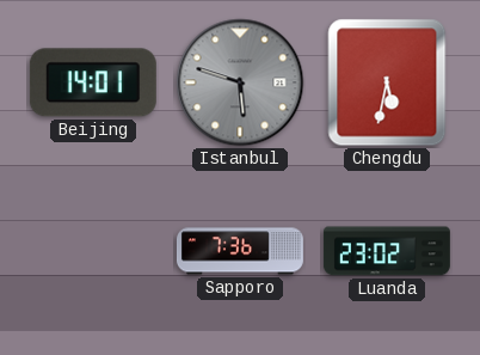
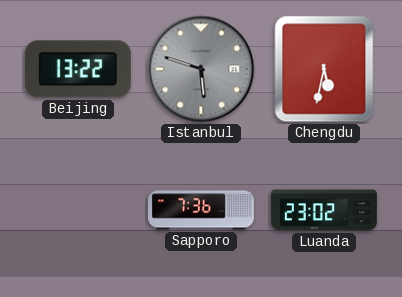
Beijing: 14:01 -> 13:22 (78, 69)
